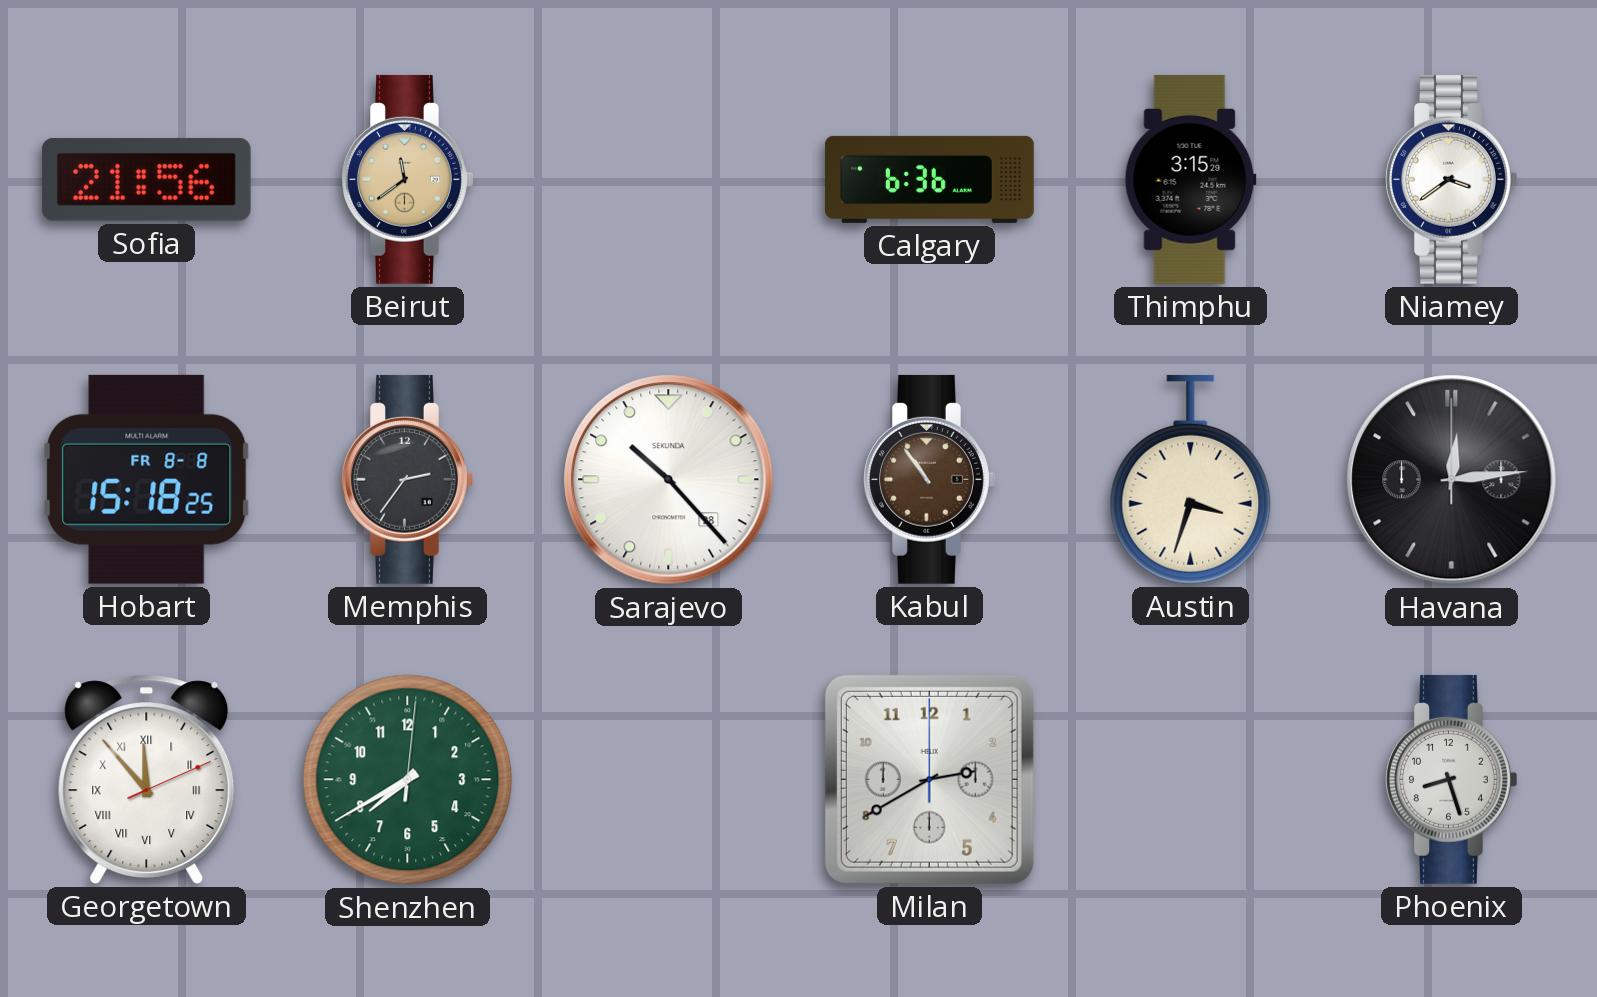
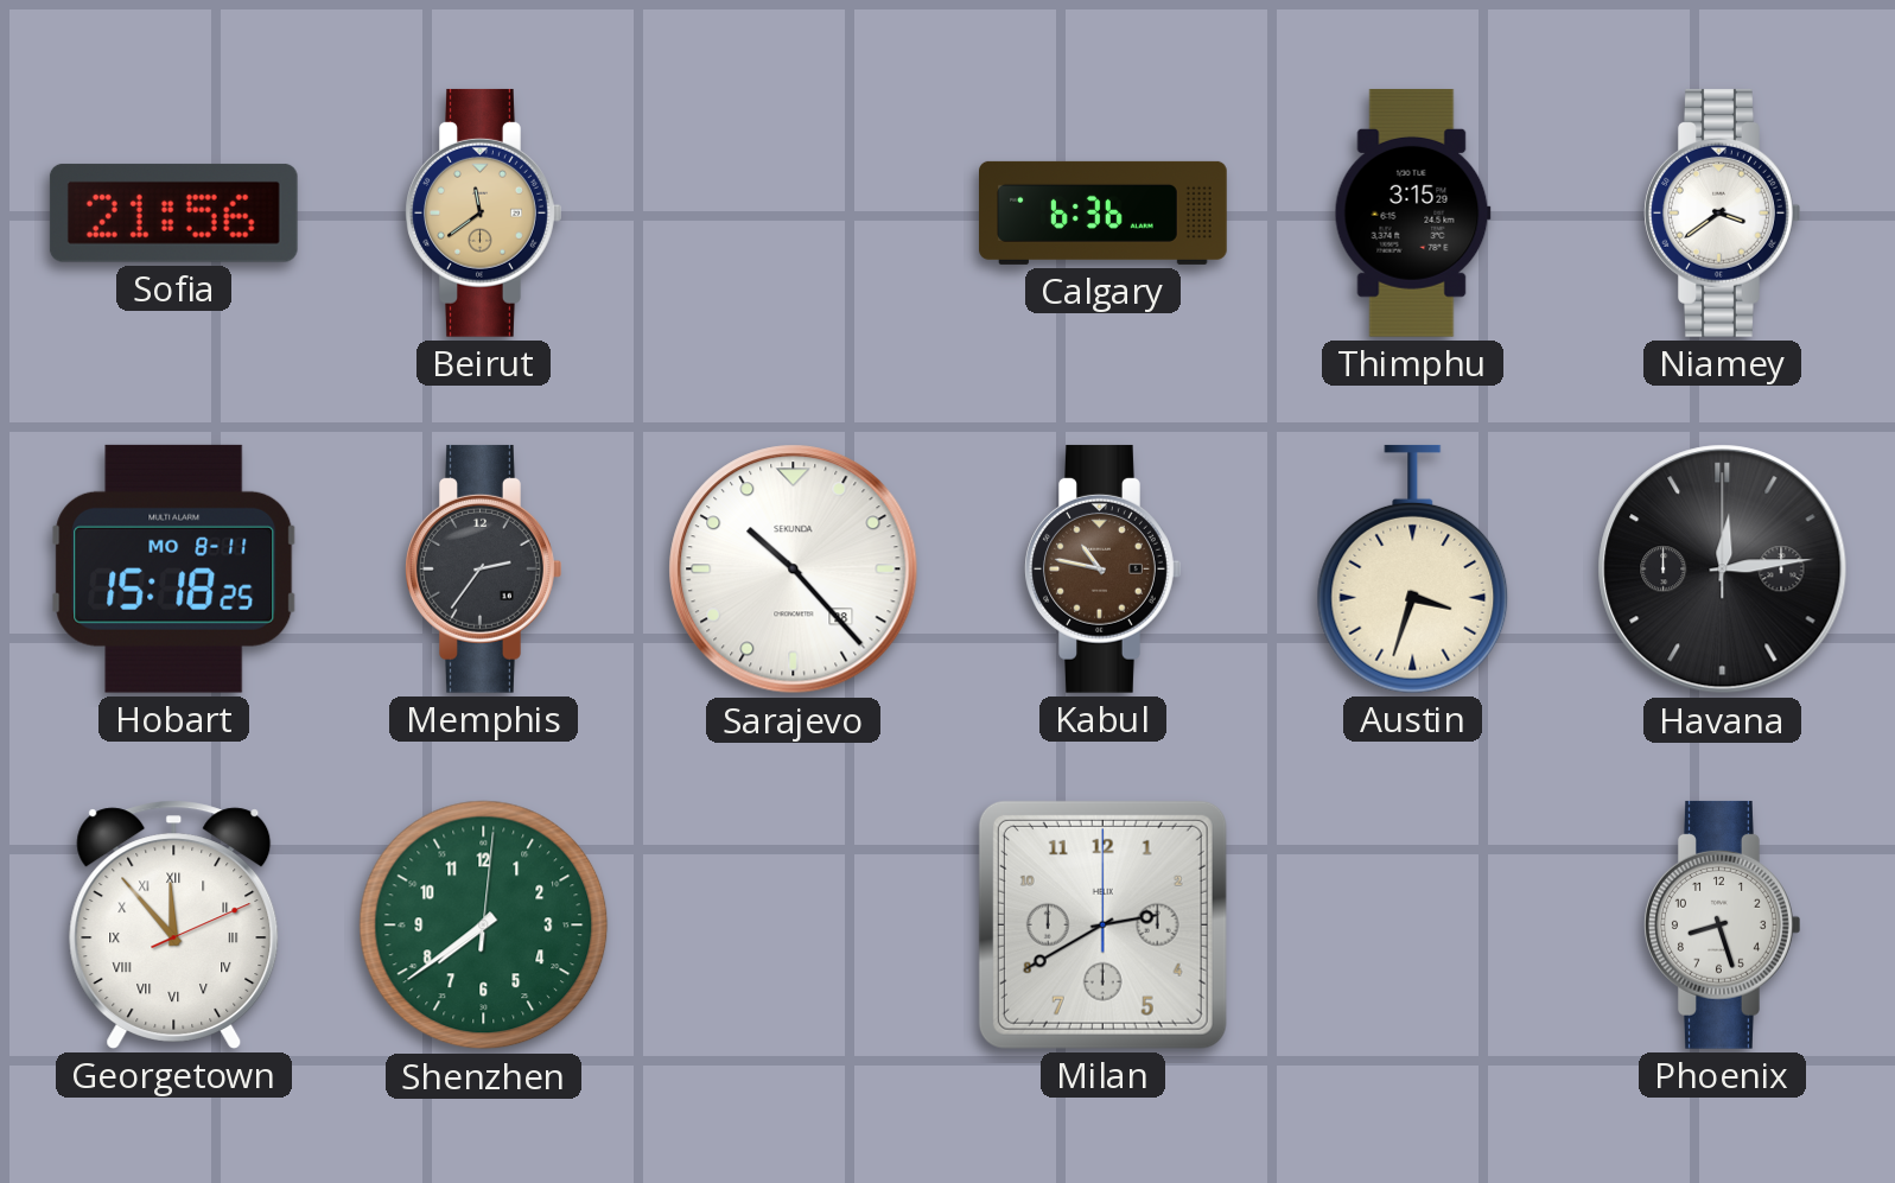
Hobart date: FR 8-8 -> MO 8-11 (174, 568)
Kabul: 10:54 -> 10:47 (1104, 568)
Shenzhen: 7:40 -> 7:39 (484, 926)
